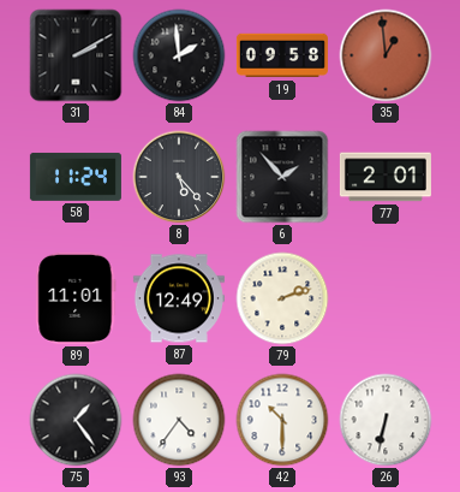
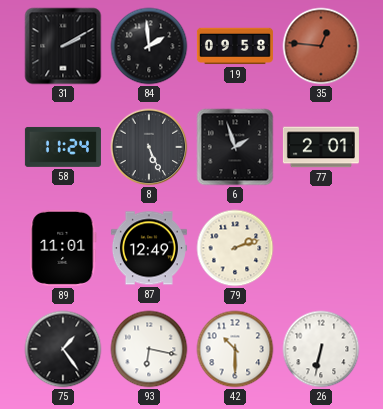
35: 12:59 -> 12:46 (321, 46)
8: 5:23 -> 5:26 (149, 147)
6: 1:53 -> 1:57 (235, 147)
93: 4:36 -> 6:17 (149, 349)
